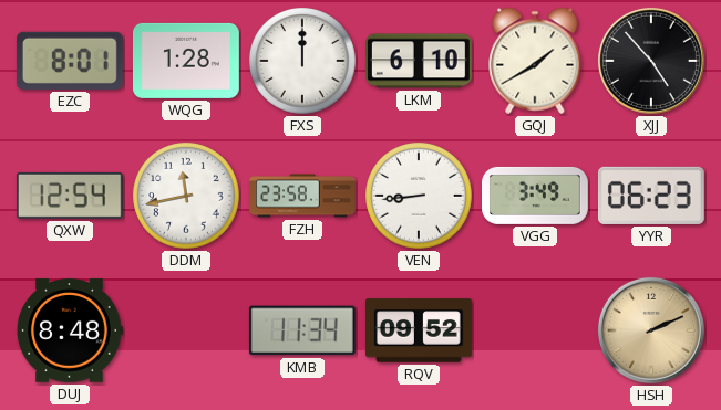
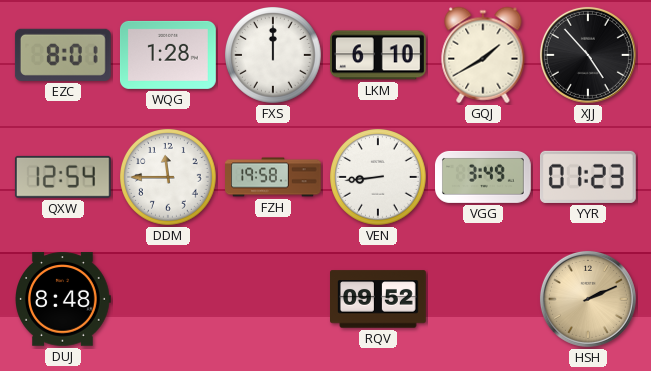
DDM: 11:43 -> 11:45 (169, 178)
FZH: 23:58 -> 19:58 (274, 177)
YYR: 06:23 -> 01:23 (588, 177)
KMB: 11:34 -> none (302, 330)
